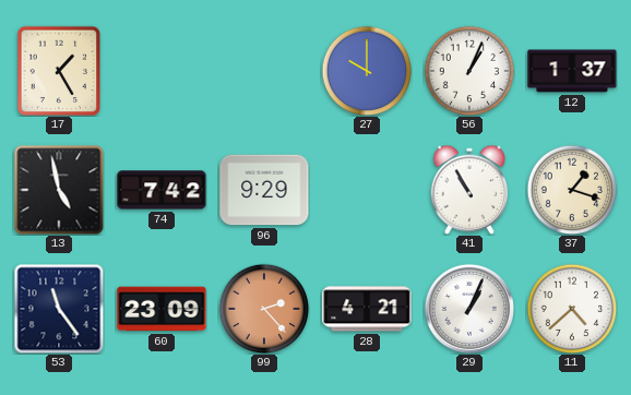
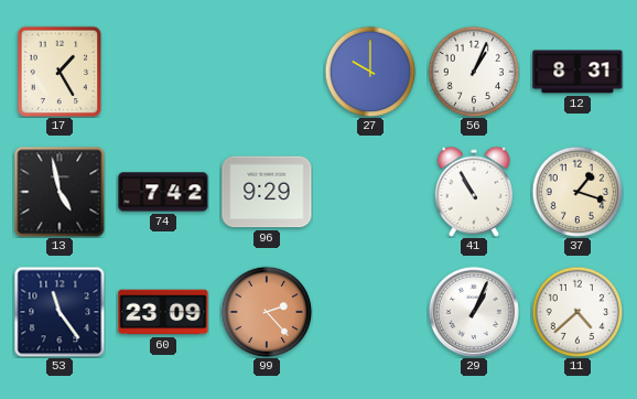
12: 1:37 -> 8:31 (577, 72)
28: 4:21 -> none (367, 309)
